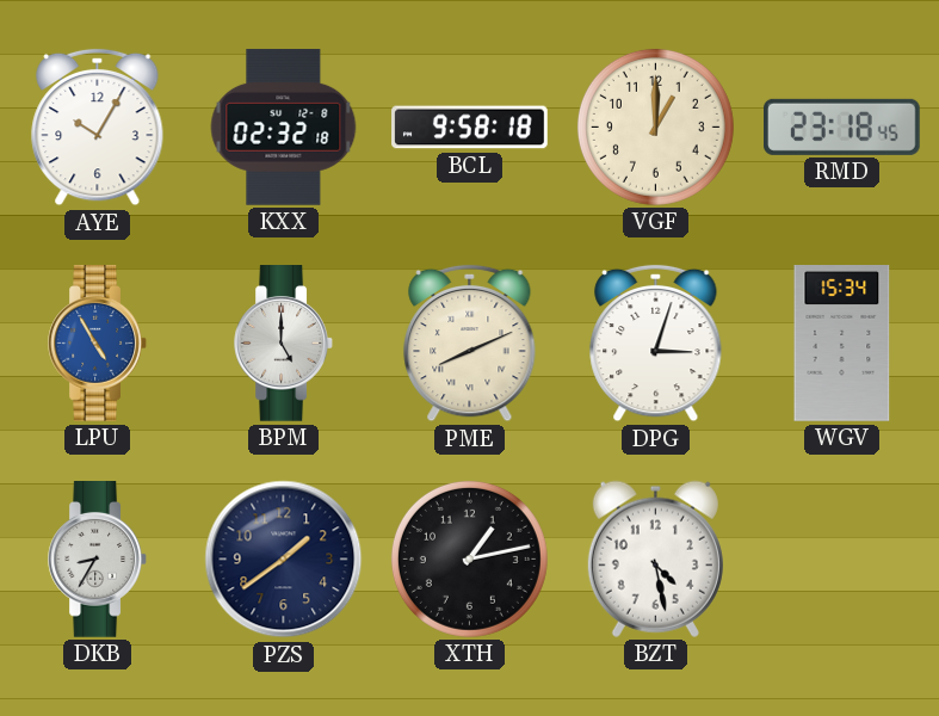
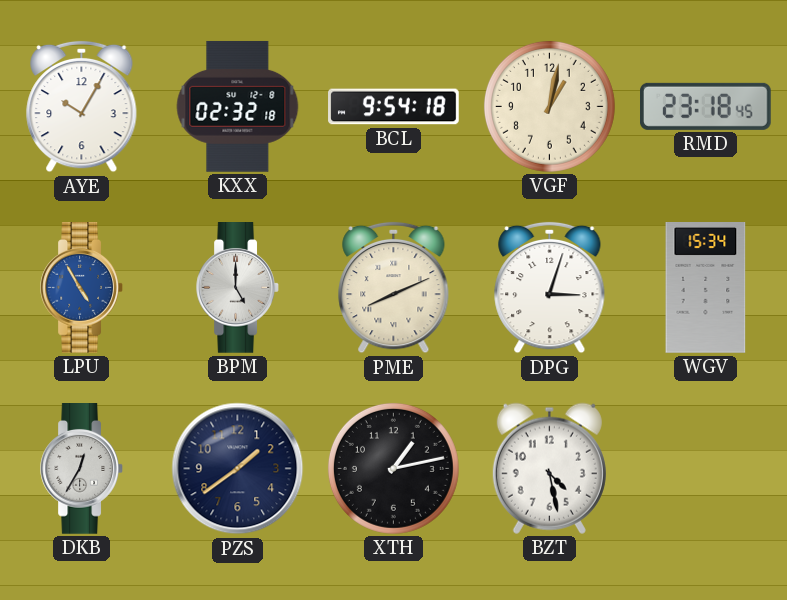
BCL: 9:58 -> 9:54 (394, 107)
VGF: 1:00 -> 1:02 (549, 106)
DKB: 8:35 -> 12:35 (81, 469)
